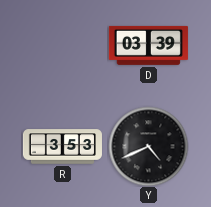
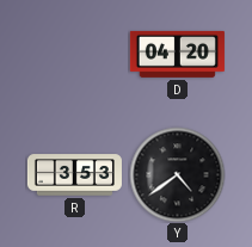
D: 03:39 -> 04:20 (177, 54)
Y: 4:41 -> 4:39 (177, 174)
